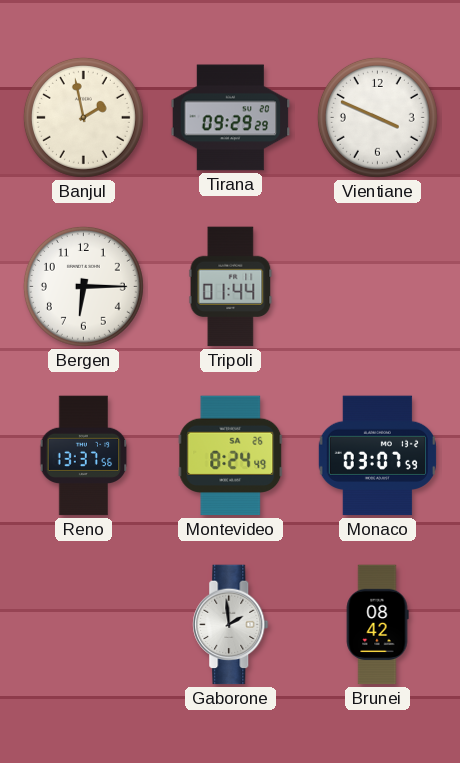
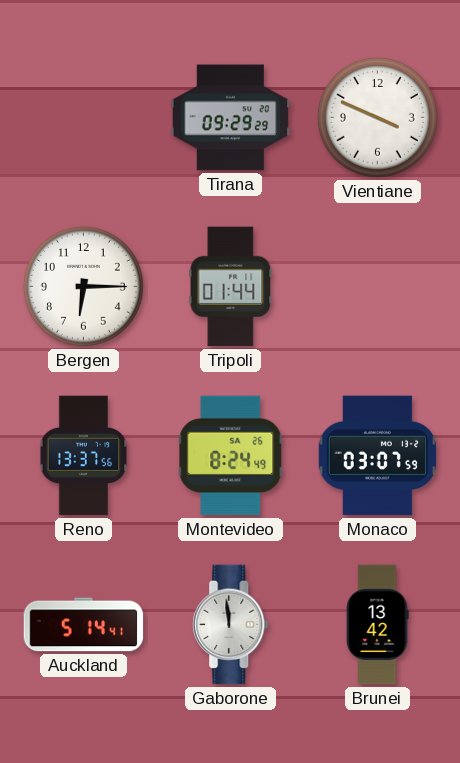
Banjul: 1:58 -> none (83, 117)
Auckland: none -> 5:14 (84, 625)
Gaborone: 1:59 -> 11:59 (231, 625)
Brunei: 08:42 -> 13:42 (377, 625)
